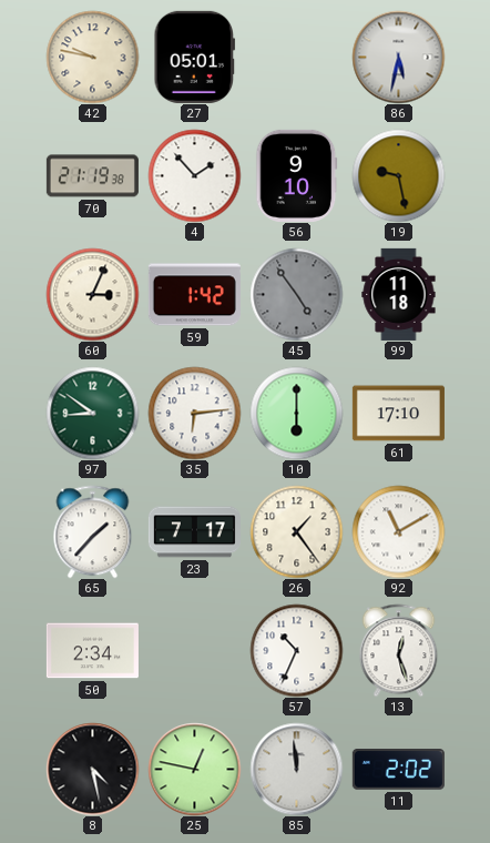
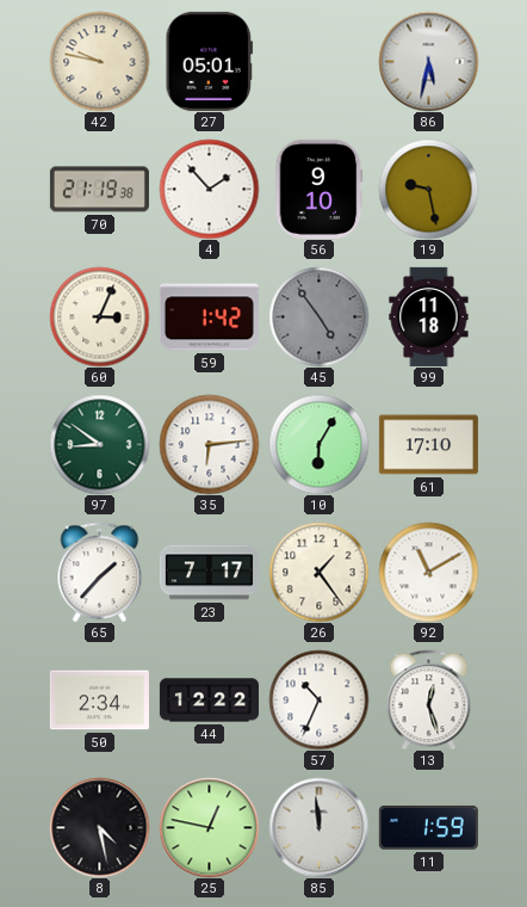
10: 6:00 -> 6:05 (318, 444)
44: none -> 12:22 (209, 701)
11: 2:02 -> 1:59 (428, 828)
